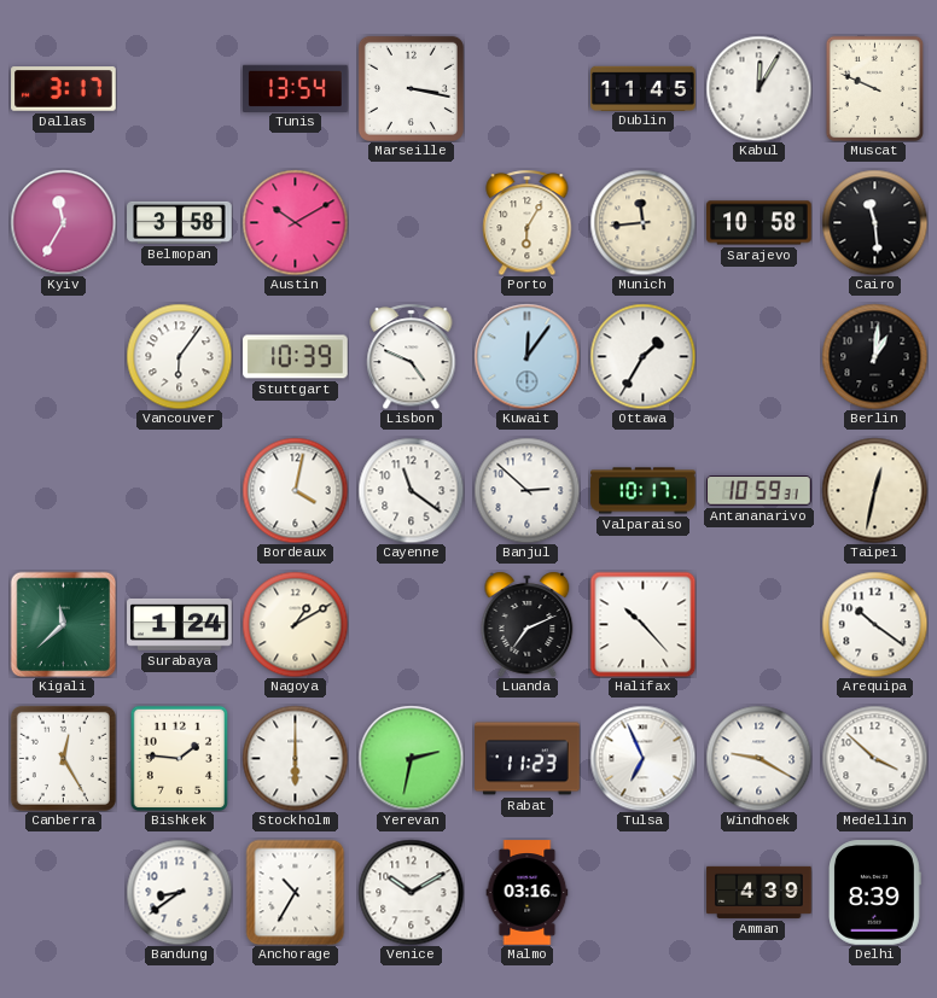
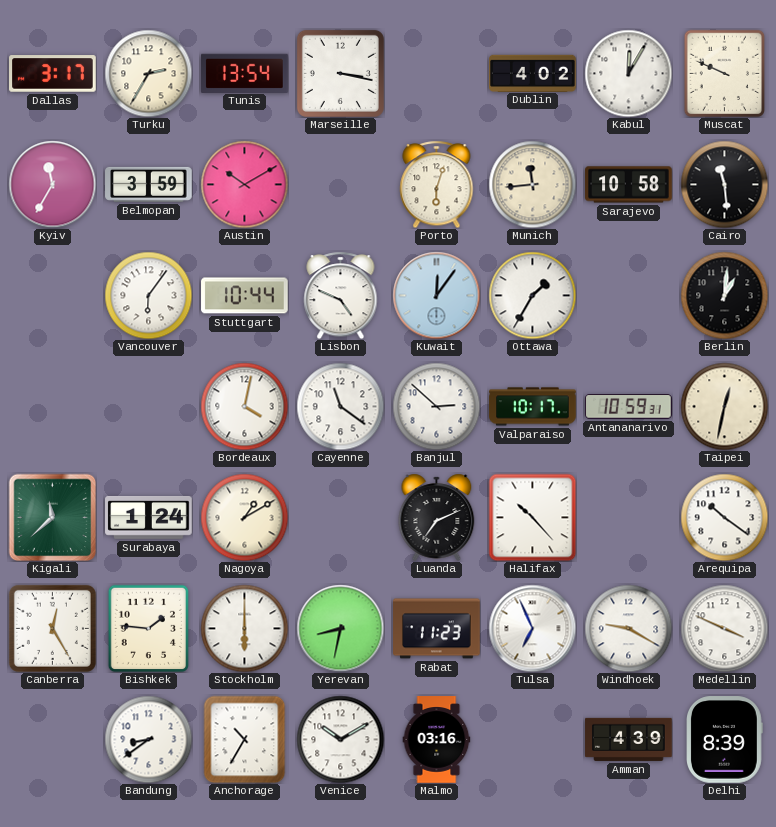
Turku: none -> 2:35 (148, 73)
Dublin: 11:45 -> 4:02 (533, 73)
Belmopan: 3:58 -> 3:59 (149, 184)
Porto: 6:05 -> 6:03 (437, 184)
Stuttgart: 10:39 -> 10:44 (245, 296)
Yerevan: 2:32 -> 8:32 (340, 628)
Medellin: 3:52 -> 3:49 (724, 628)
